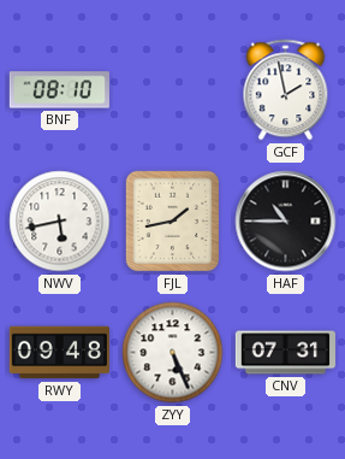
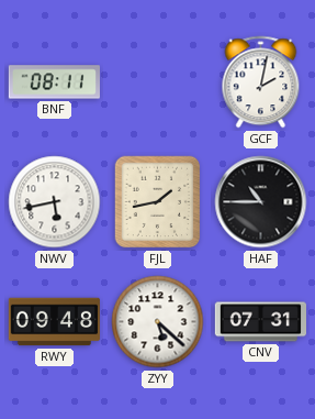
BNF: 08:10 -> 08:11 (54, 82)
GCF: 1:58 -> 2:02 (261, 82)
ZYY: 5:26 -> 5:22 (158, 322)
